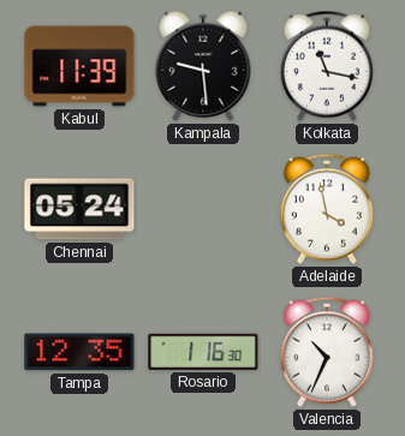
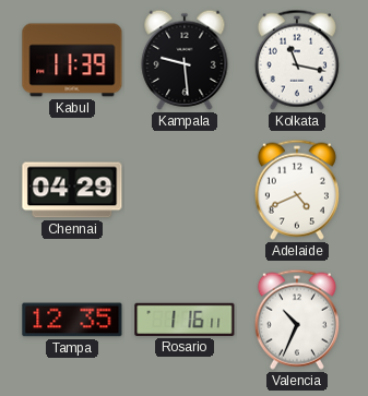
Chennai: 05:24 -> 04:29 (72, 190)
Adelaide: 3:58 -> 4:41 (297, 190)
Rosario: 1:16:30 -> 1:16:11 (185, 320)
